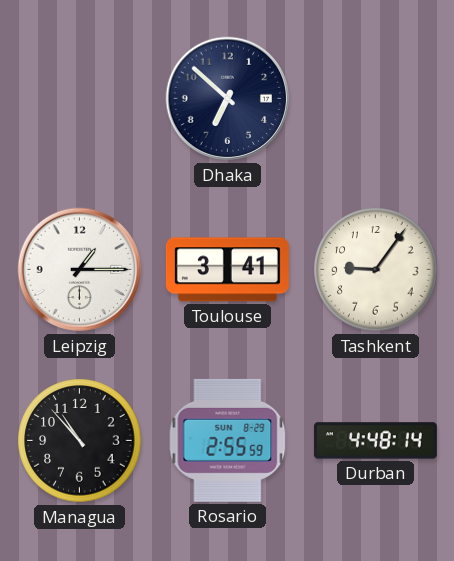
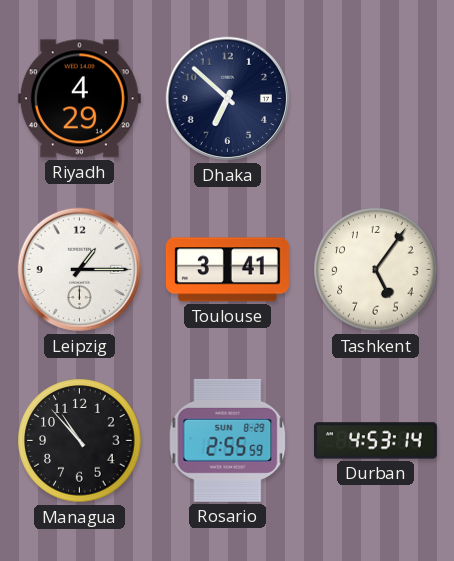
Riyadh: none -> 4:29 (79, 99)
Tashkent: 9:06 -> 5:06 (376, 270)
Durban: 4:48 -> 4:53 (375, 441)
